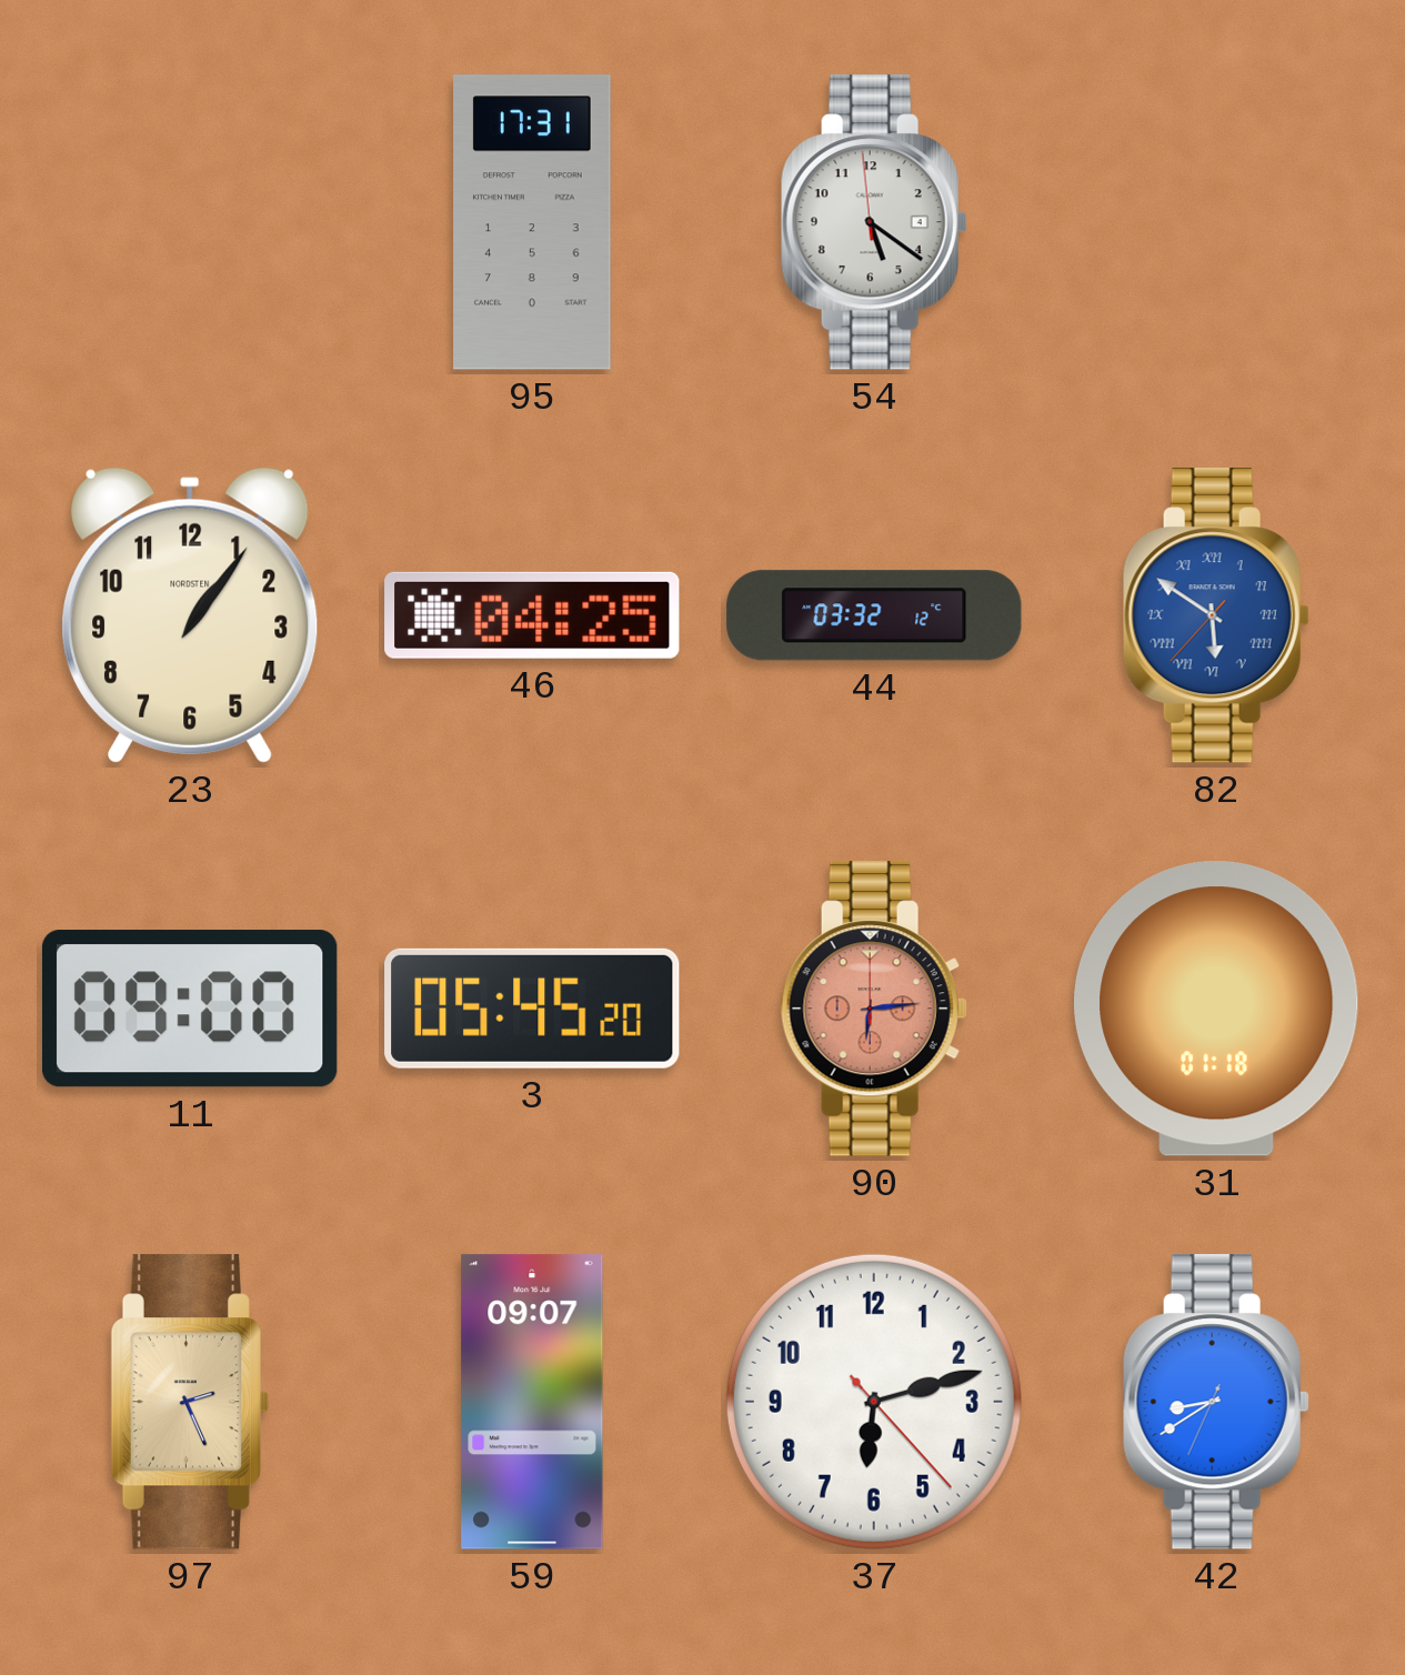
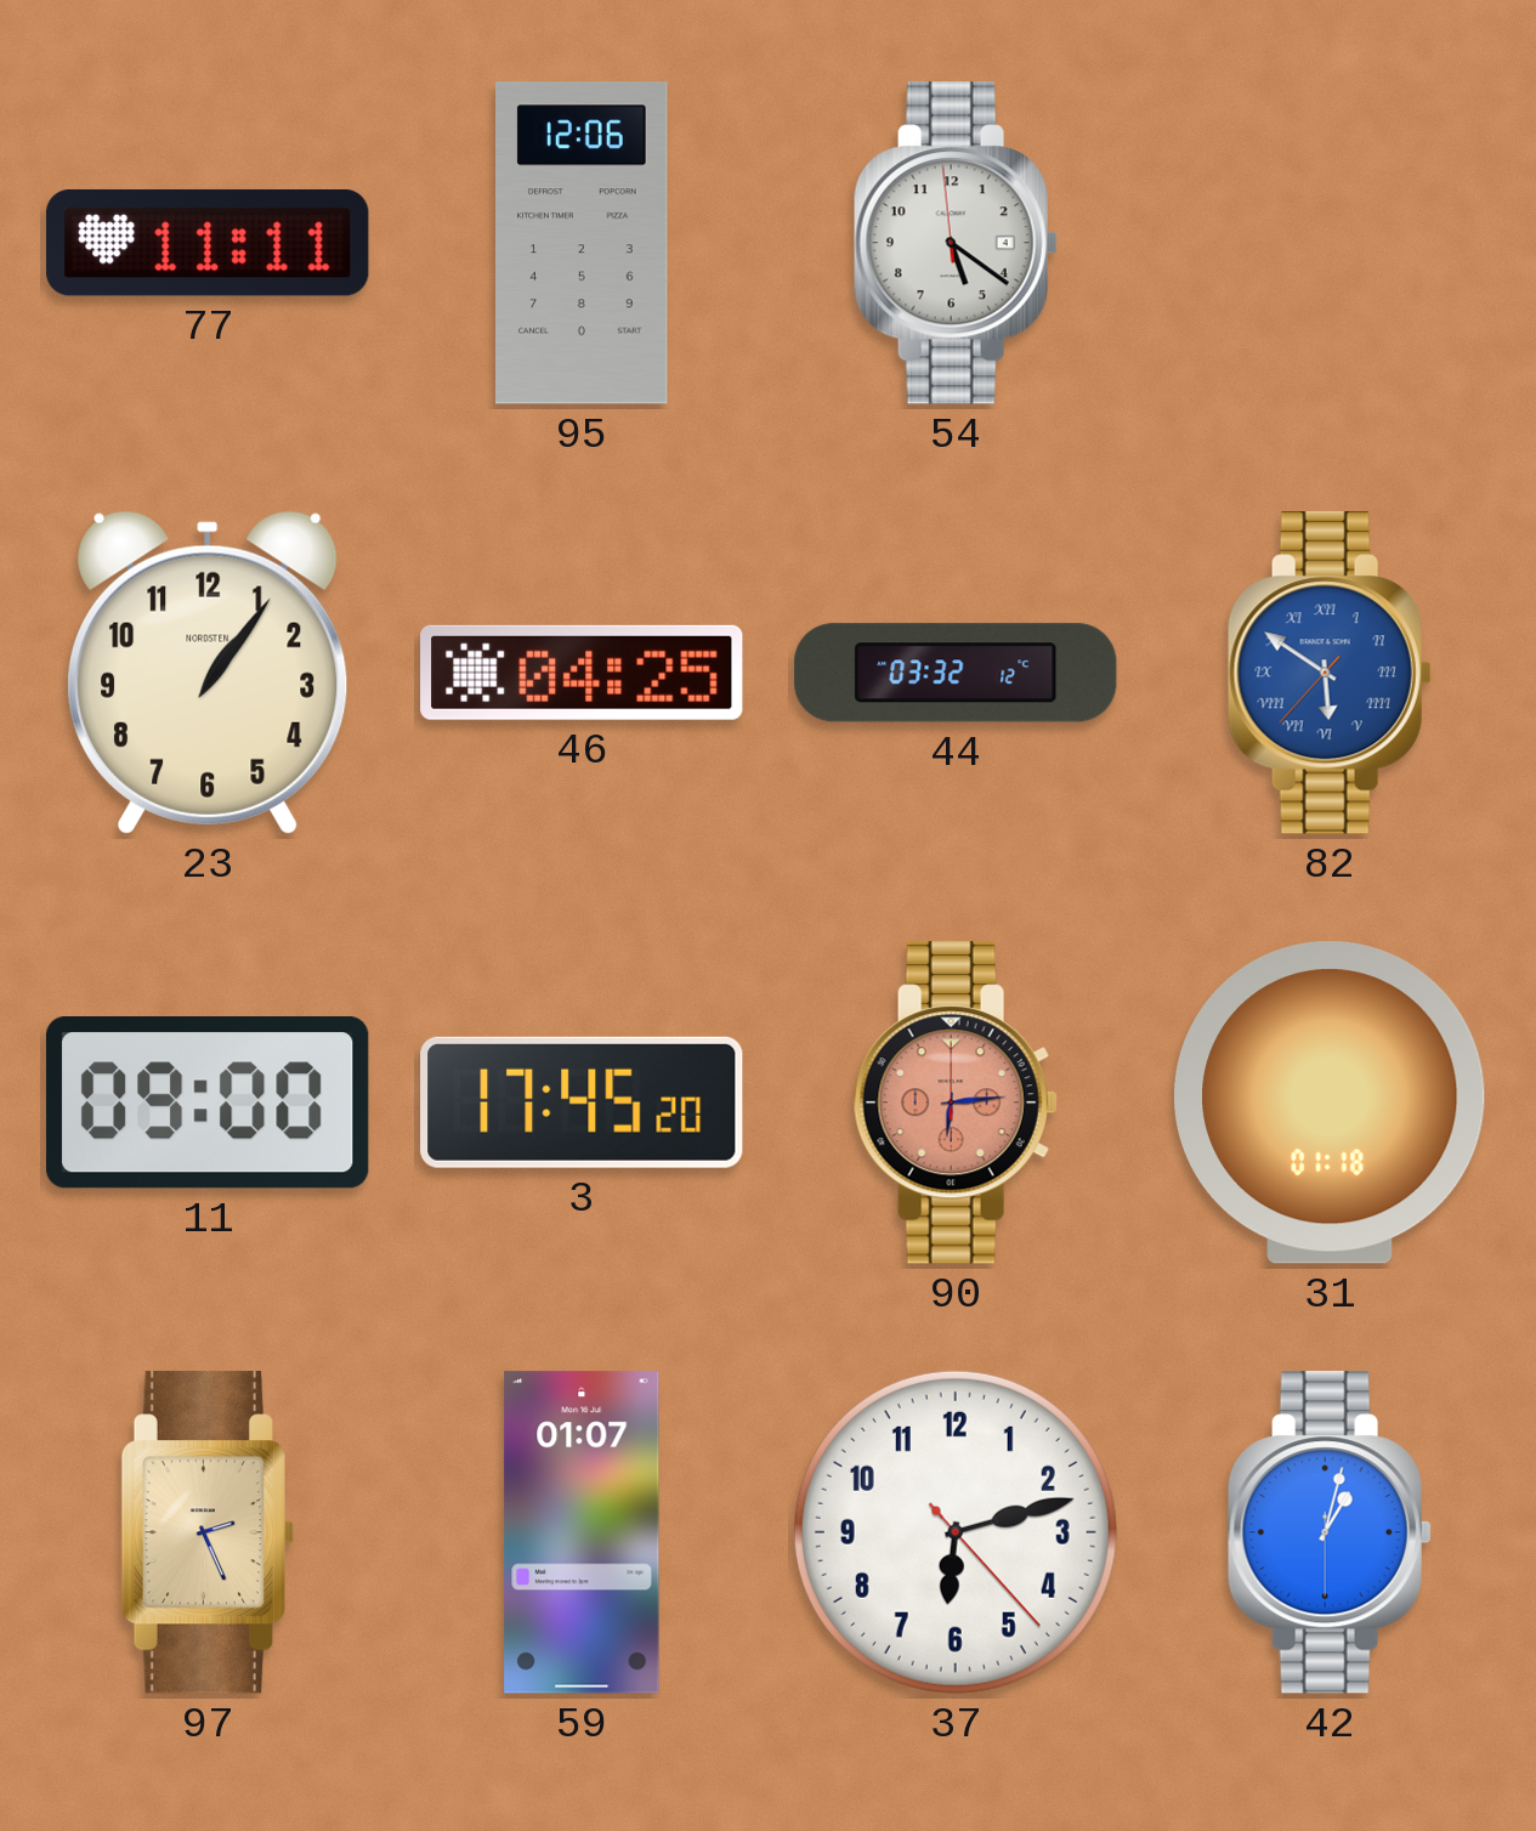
77: none -> 11:11 (208, 243)
95: 17:31 -> 12:06 (582, 243)
3: 05:45 -> 17:45 (582, 1102)
59: 09:07 -> 01:07 (582, 1532)
42: 8:39 -> 1:02 (1330, 1532)
